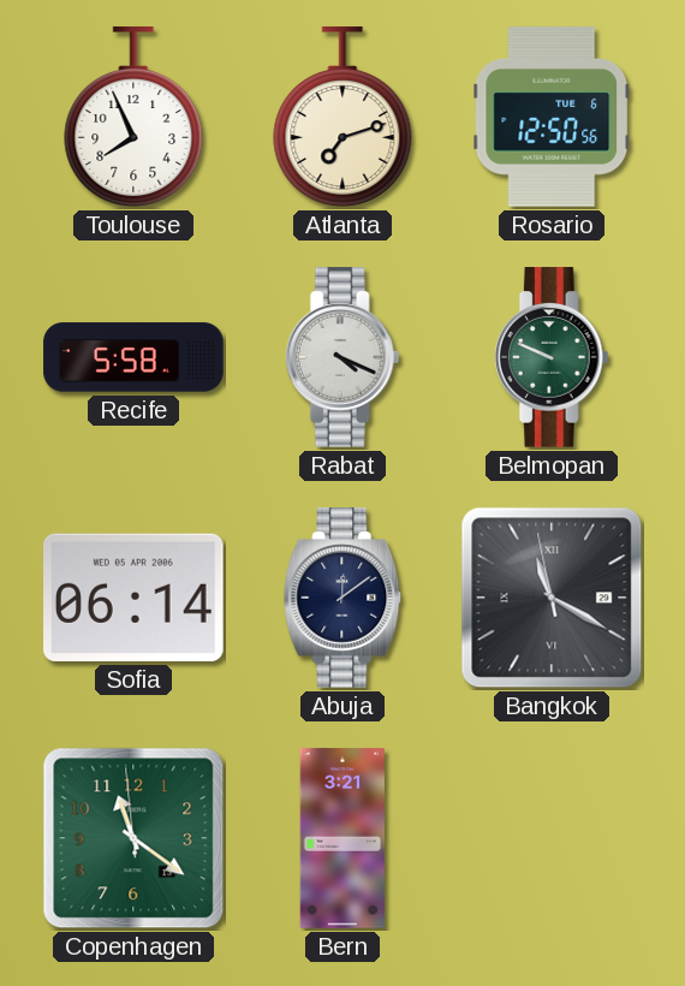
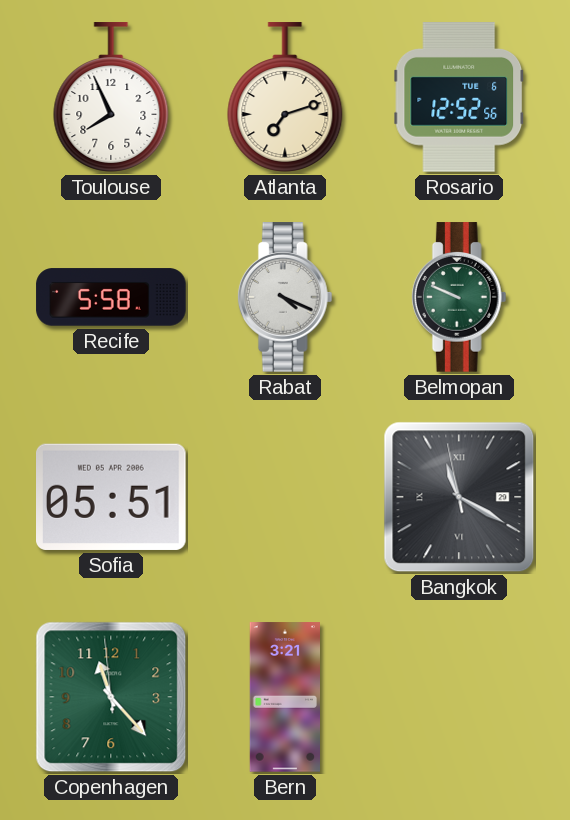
Rosario: 12:50 -> 12:52 (459, 97)
Sofia: 06:14 -> 05:51 (112, 497)
Abuja: 12:09 -> none (342, 598)
Copenhagen: 11:20 -> 11:22 (111, 697)
